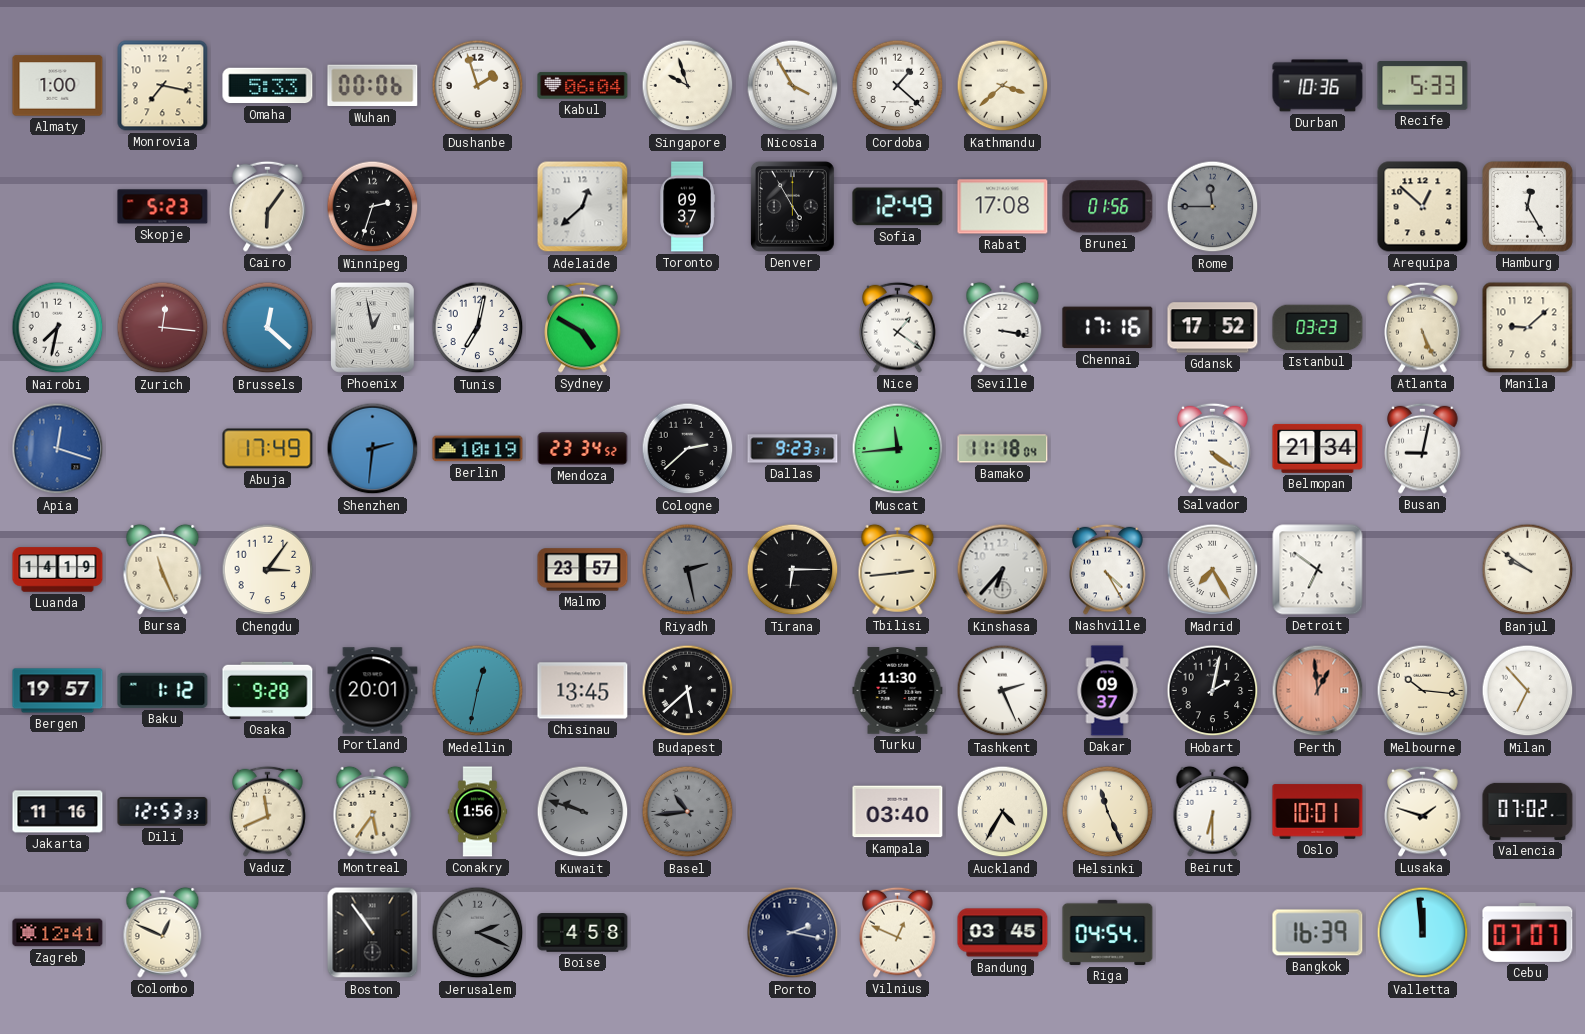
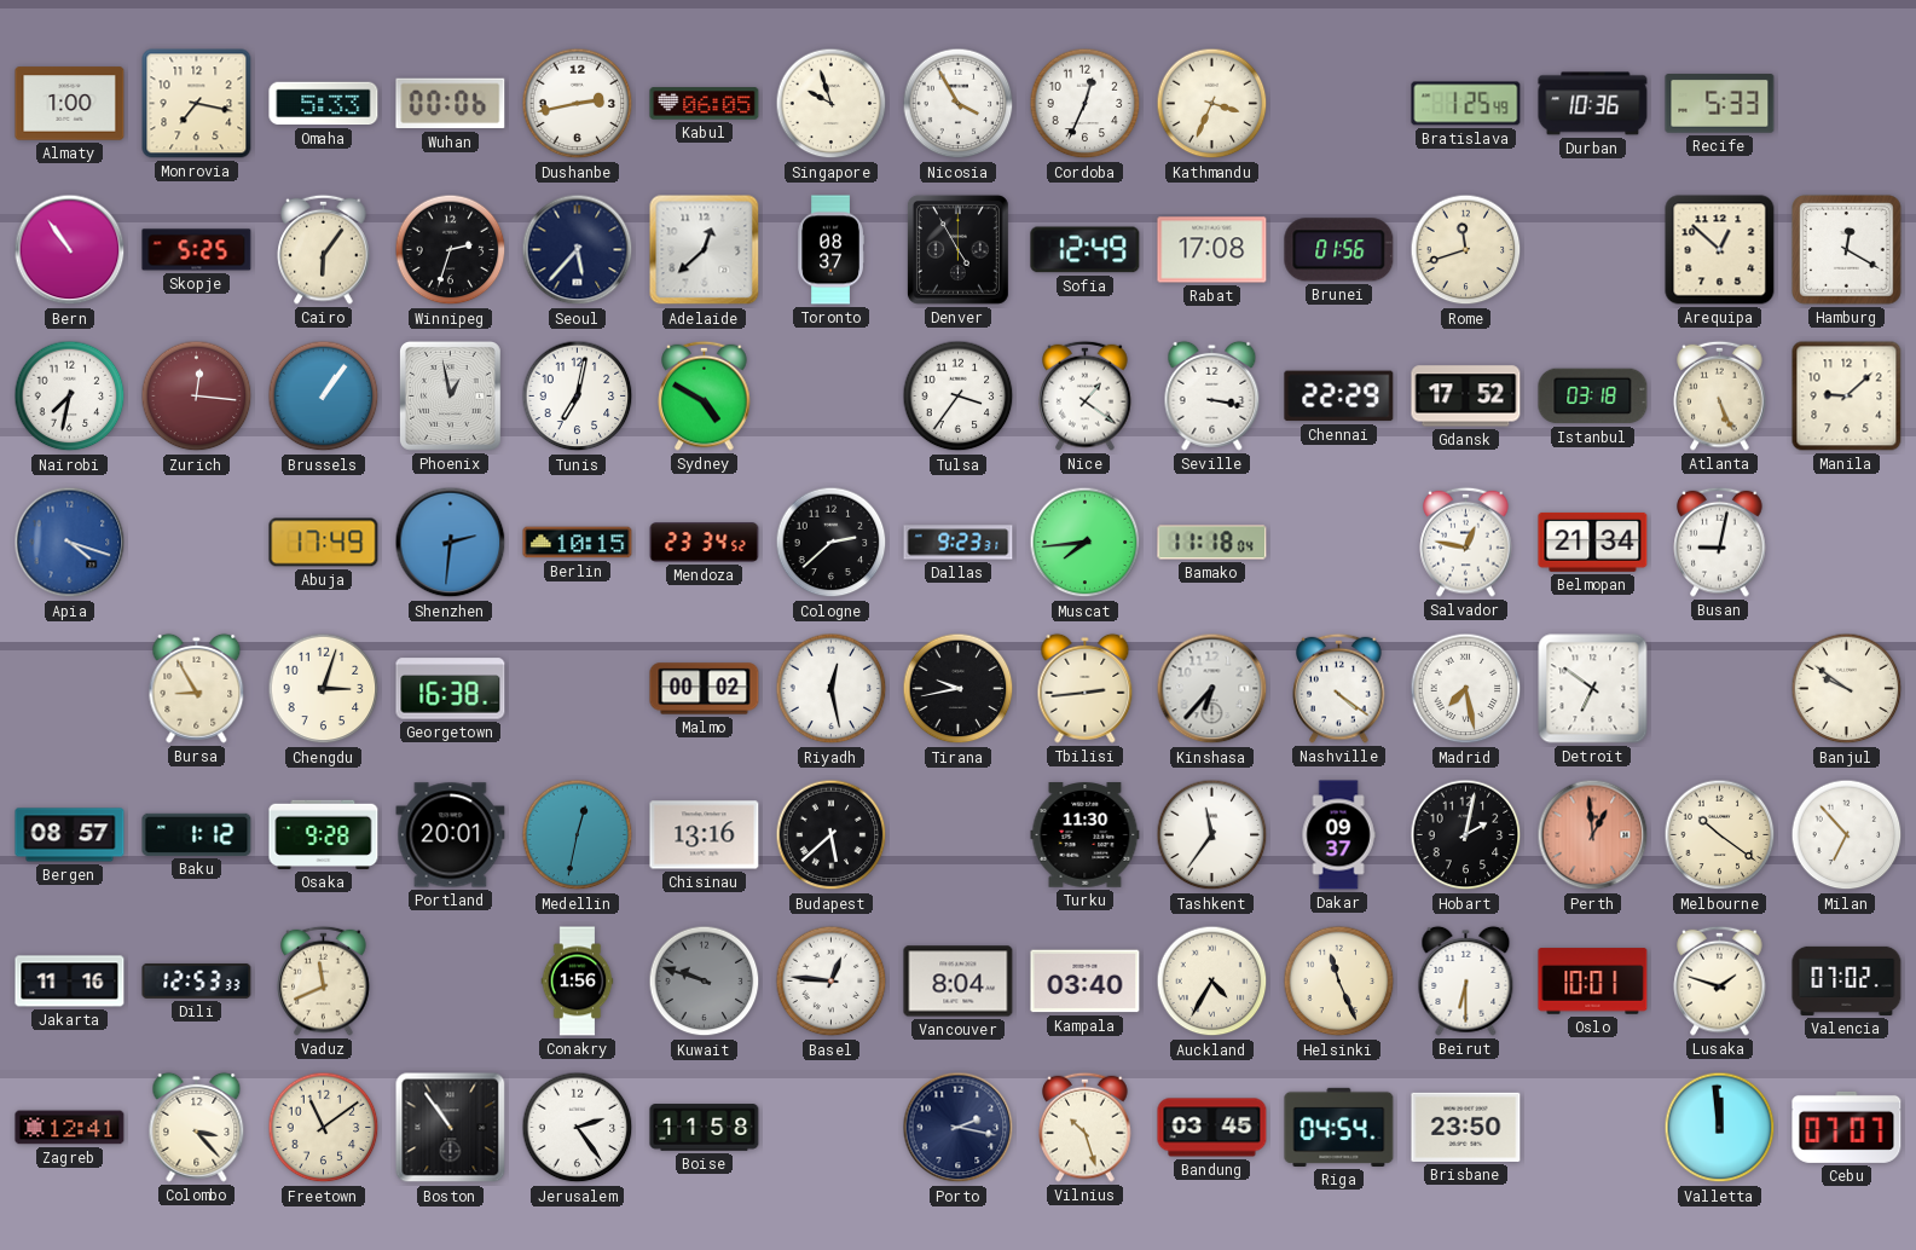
Dushanbe: 1:57 -> 2:43 (578, 104)
Kabul: 06:04 -> 06:05 (705, 104)
Cordoba: 1:22 -> 12:34 (1086, 104)
Kathmandu: 3:38 -> 3:34 (1212, 104)
Bratislava: none -> 1:25 (1466, 104)
Bern: none -> 10:54 (70, 250)
Skopje: 5:23 -> 5:25 (197, 250)
Seoul: none -> 5:37 (578, 250)
Toronto: 09:37 -> 08:37 (830, 250)
Rome: 11:45 -> 11:42 (1466, 250)
Rome dial: grey -> cream (1466, 250)
Hamburg: 12:25 -> 12:20 (1847, 250)
Brussels: 12:22 -> 1:06 (324, 397)
Tulsa: none -> 3:36 (959, 397)
Chennai: 17:16 -> 22:29 (1339, 397)
Istanbul: 03:23 -> 03:18 (1593, 397)
Apia: 12:18 -> 4:18 (70, 543)
Berlin: 10:19 -> 10:15 (578, 543)
Muscat: 11:44 -> 7:44 (1086, 543)
Salvador: 4:21 -> 12:47 (1466, 542)
Luanda: 14:19 -> none (58, 570)
Bursa: 11:26 -> 8:55 (197, 688)
Chengdu: 3:06 -> 3:03 (324, 689)
Georgetown: none -> 16:38 (451, 689)
Malmo: 23:57 -> 00:02 (705, 689)
Riyadh: 2:28 -> 12:28 (832, 689)
Riyadh dial: grey -> white (832, 689)
Tirana: 6:15 -> 9:43 (959, 689)
Nashville: 4:25 -> 4:21 (1339, 688)
Madrid: 7:25 -> 7:28 (1466, 689)
Bergen: 19:57 -> 08:57 (70, 835)
Chisinau: 13:45 -> 13:16 (705, 835)
Tashkent: 2:26 -> 11:36 (1212, 835)
Melbourne: 10:16 -> 10:21 (1720, 835)
Montreal: 5:36 -> none (373, 811)
Basel: 10:44 -> 12:46 (832, 982)
Basel dial: grey -> white (832, 982)
Vancouver: none -> 8:04 (959, 982)
Colombo: 12:49 -> 3:23 (197, 1127)
Freetown: none -> 11:09 (324, 1128)
Jerusalem: 2:19 -> 2:24 (578, 1128)
Jerusalem dial: grey -> white (578, 1128)
Boise: 4:58 -> 11:58 (705, 1128)
Vilnius: 12:49 -> 10:27 (1086, 1127)
Brisbane: none -> 23:50 (1466, 1127)
Bangkok: 16:39 -> none (1318, 933)
